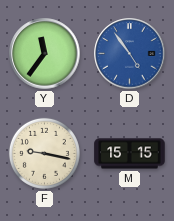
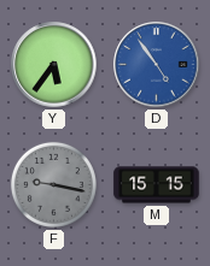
Y: 11:36 -> 5:36 (54, 65)
F dial: cream -> grey (53, 184)
